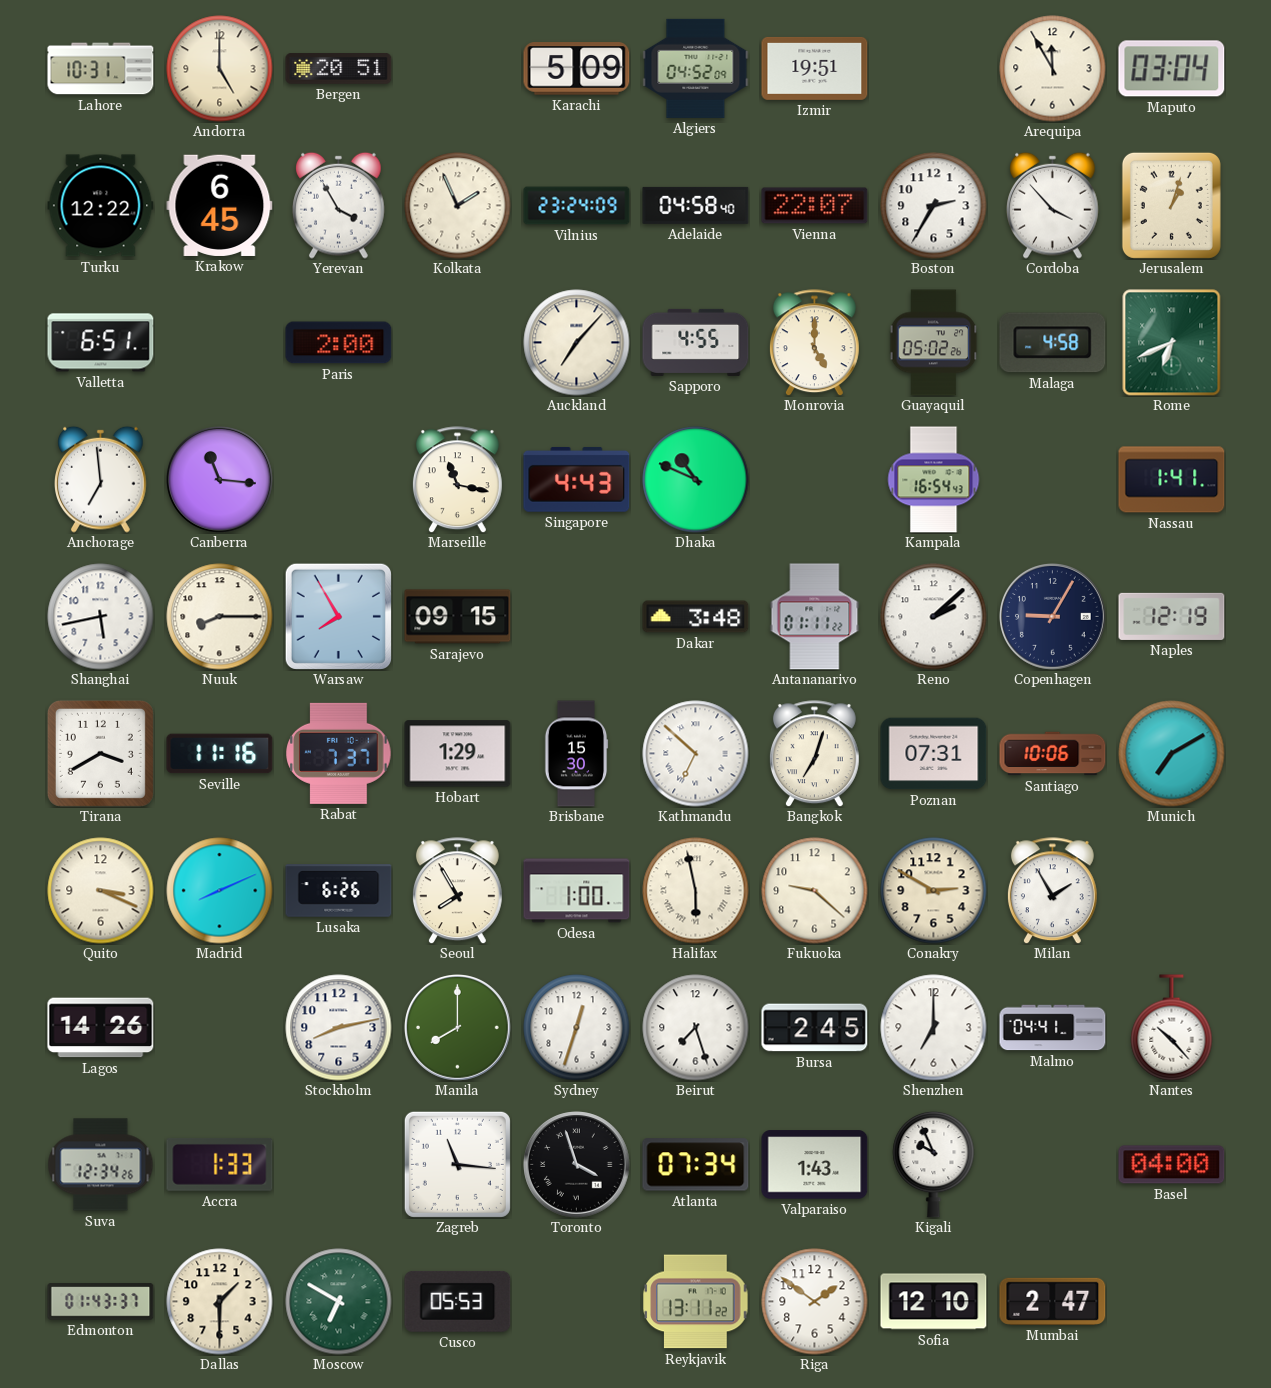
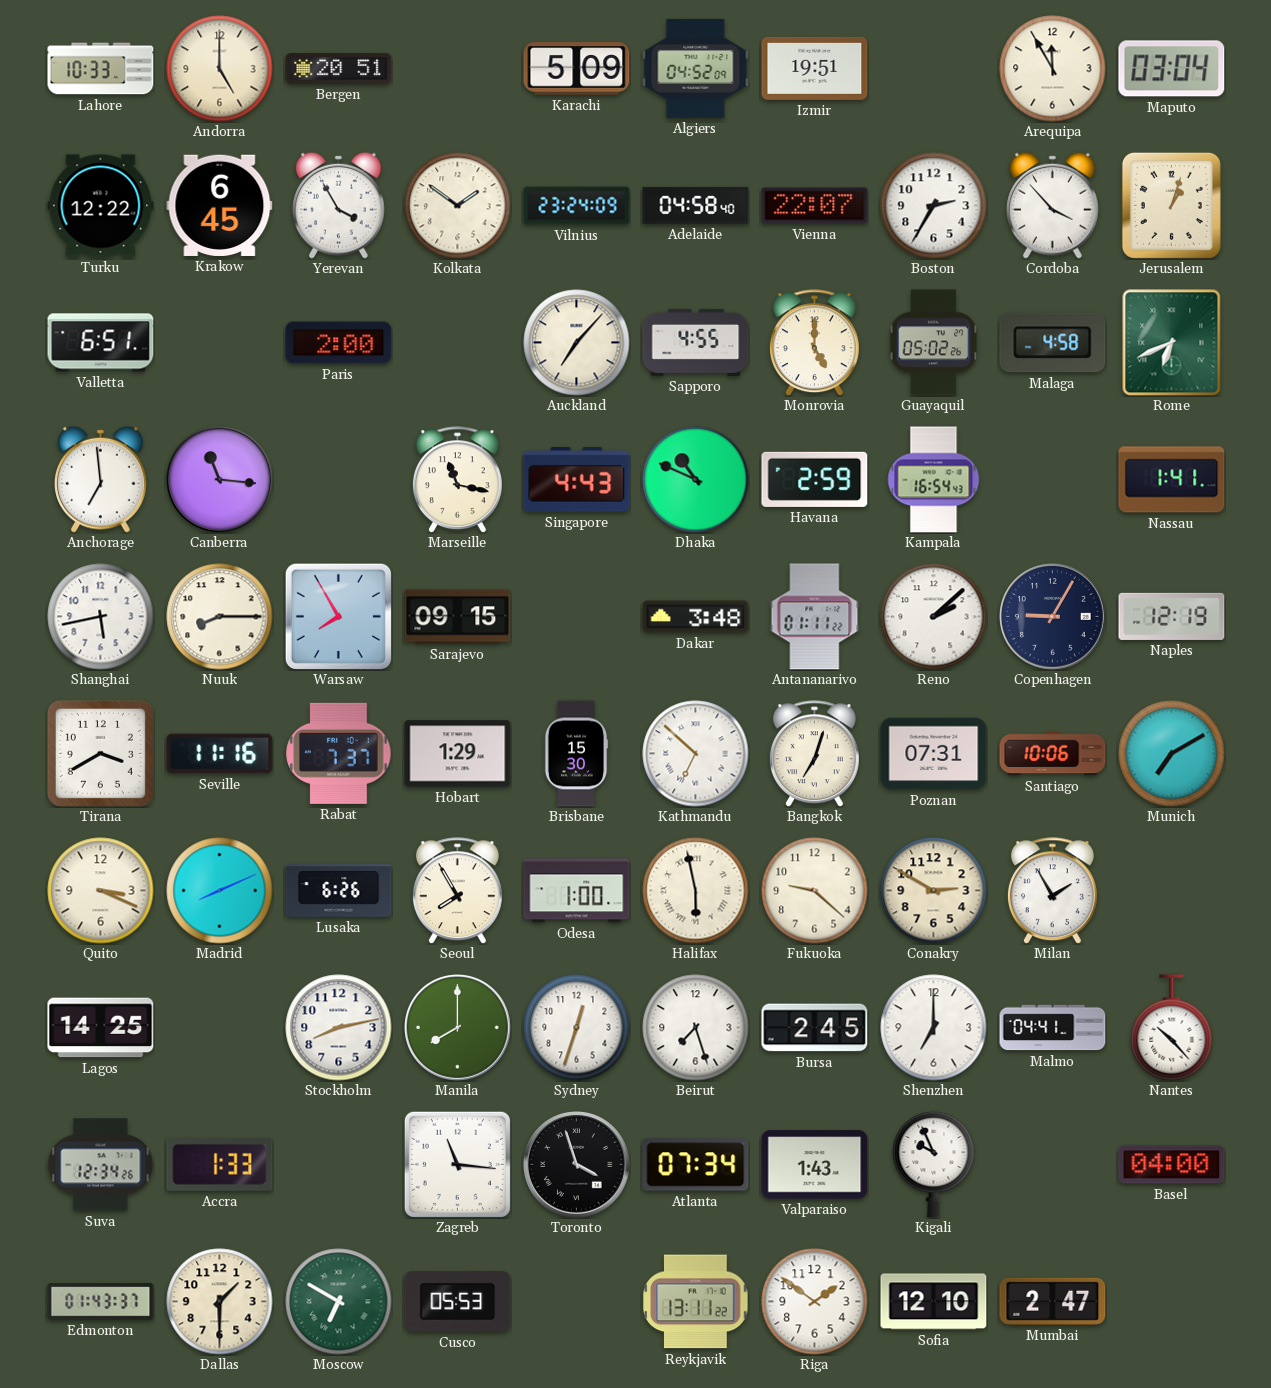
Lahore: 10:31 -> 10:33 (101, 69)
Kolkata: 1:56 -> 1:51 (458, 206)
Havana: none -> 2:59 (815, 479)
Lagos: 14:26 -> 14:25 (101, 1028)
